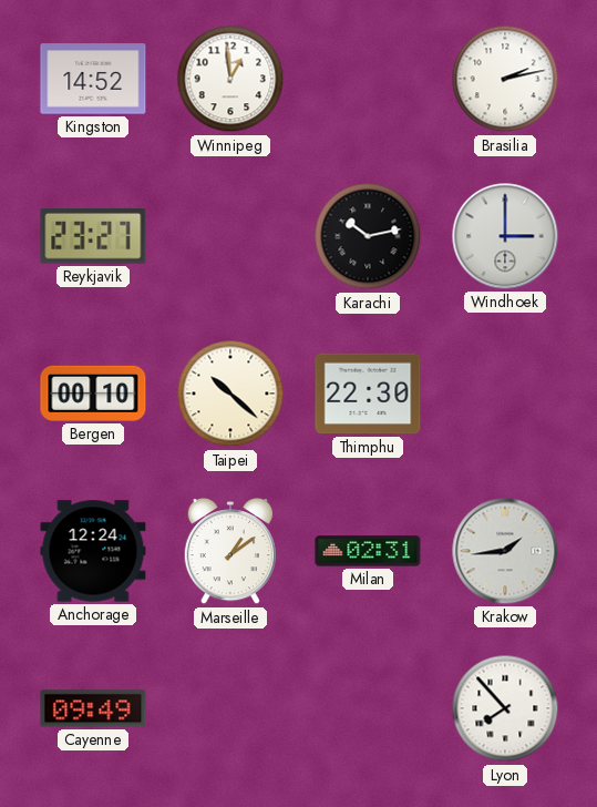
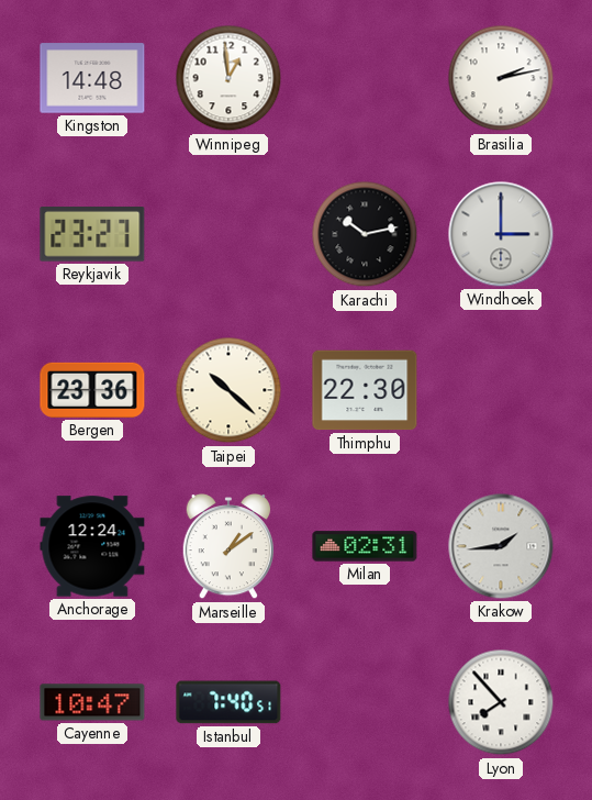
Kingston: 14:52 -> 14:48 (92, 78)
Bergen: 00:10 -> 23:36 (92, 390)
Cayenne: 09:49 -> 10:47 (92, 702)
Istanbul: none -> 7:40 (228, 702)
